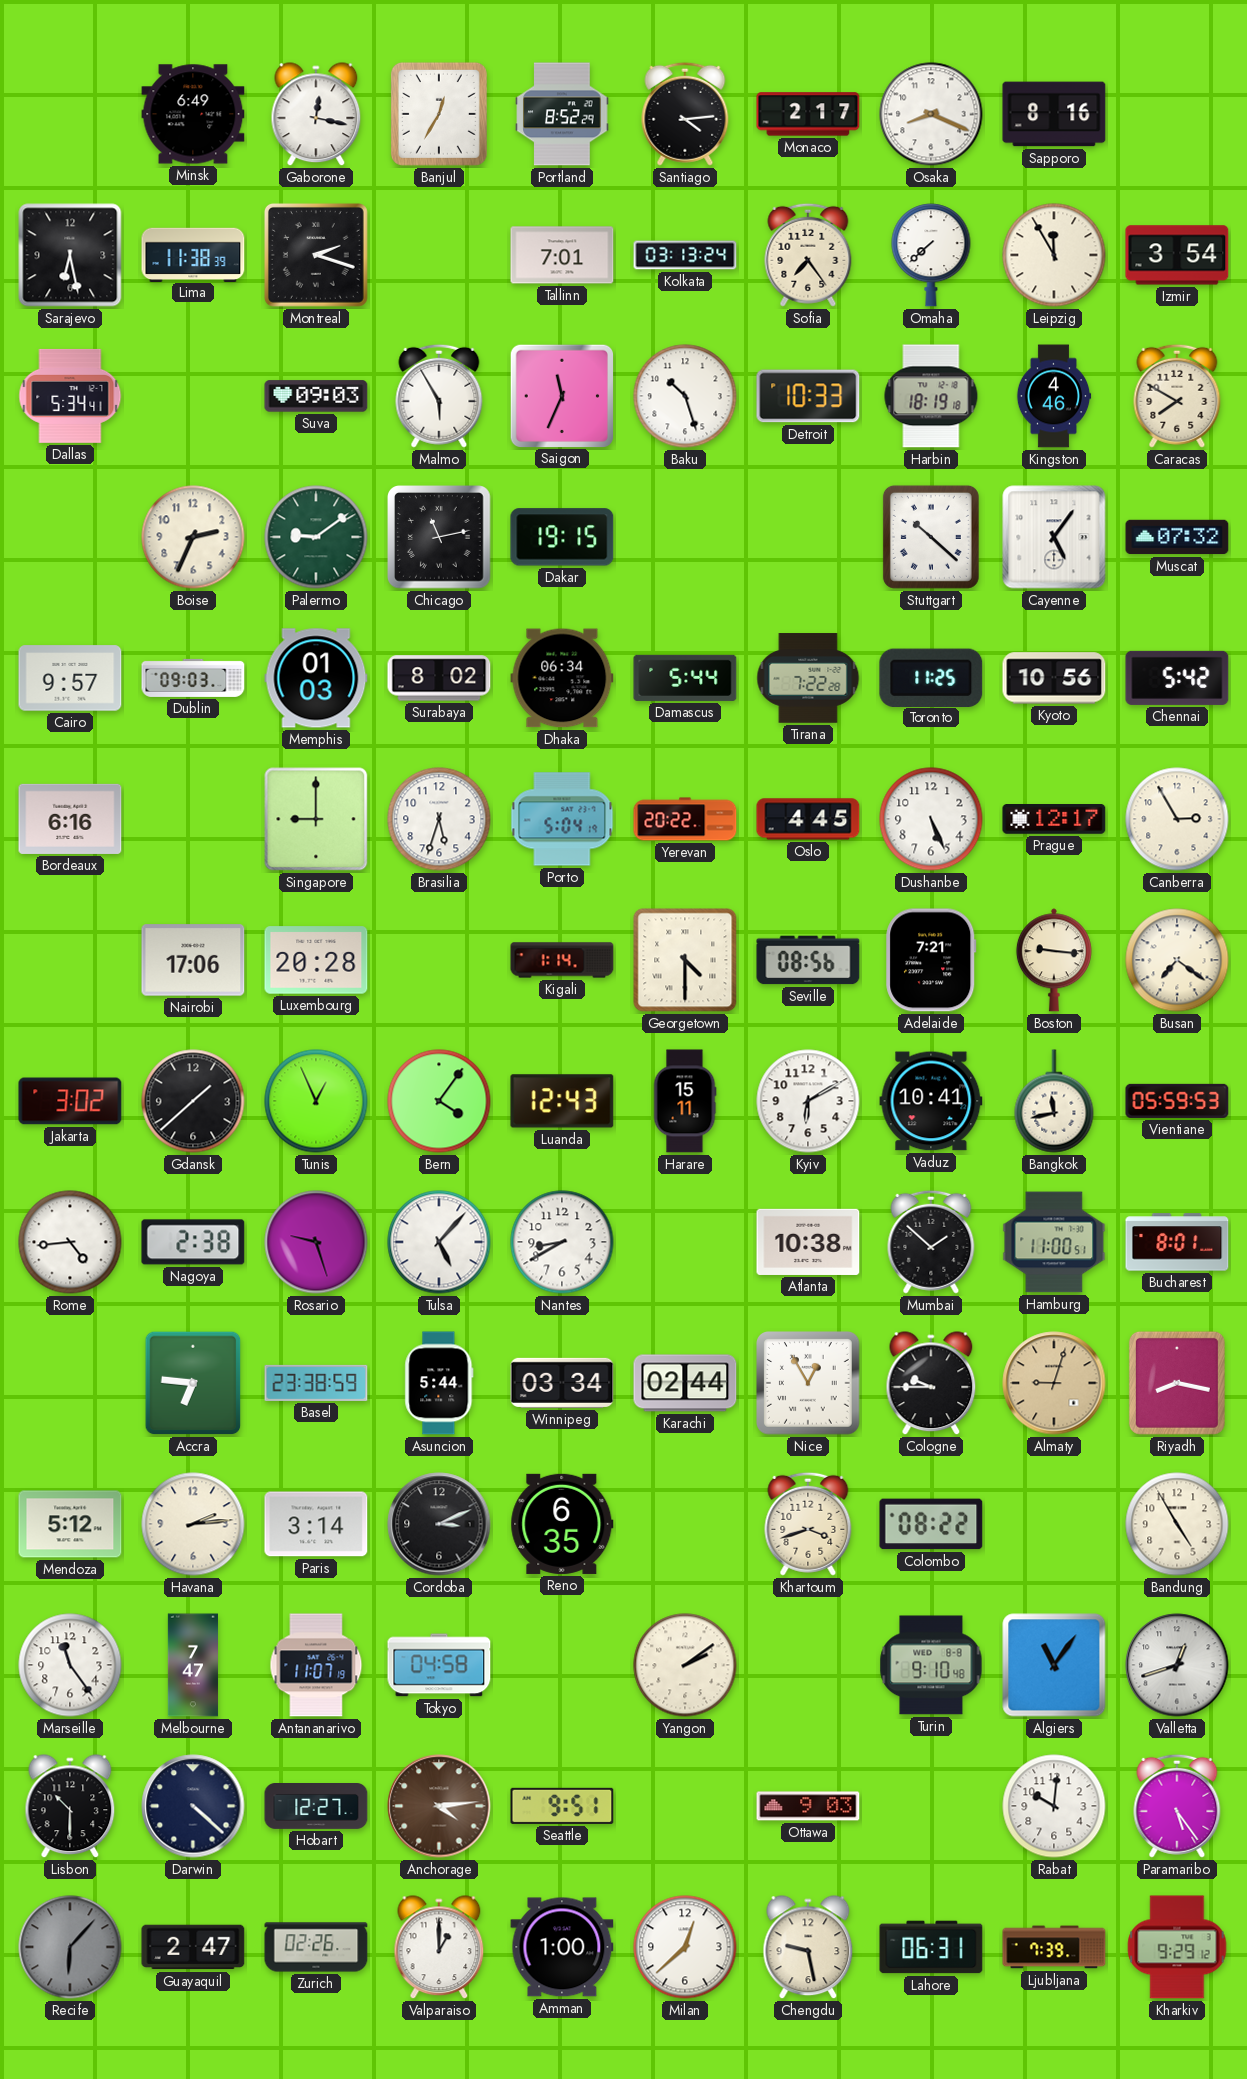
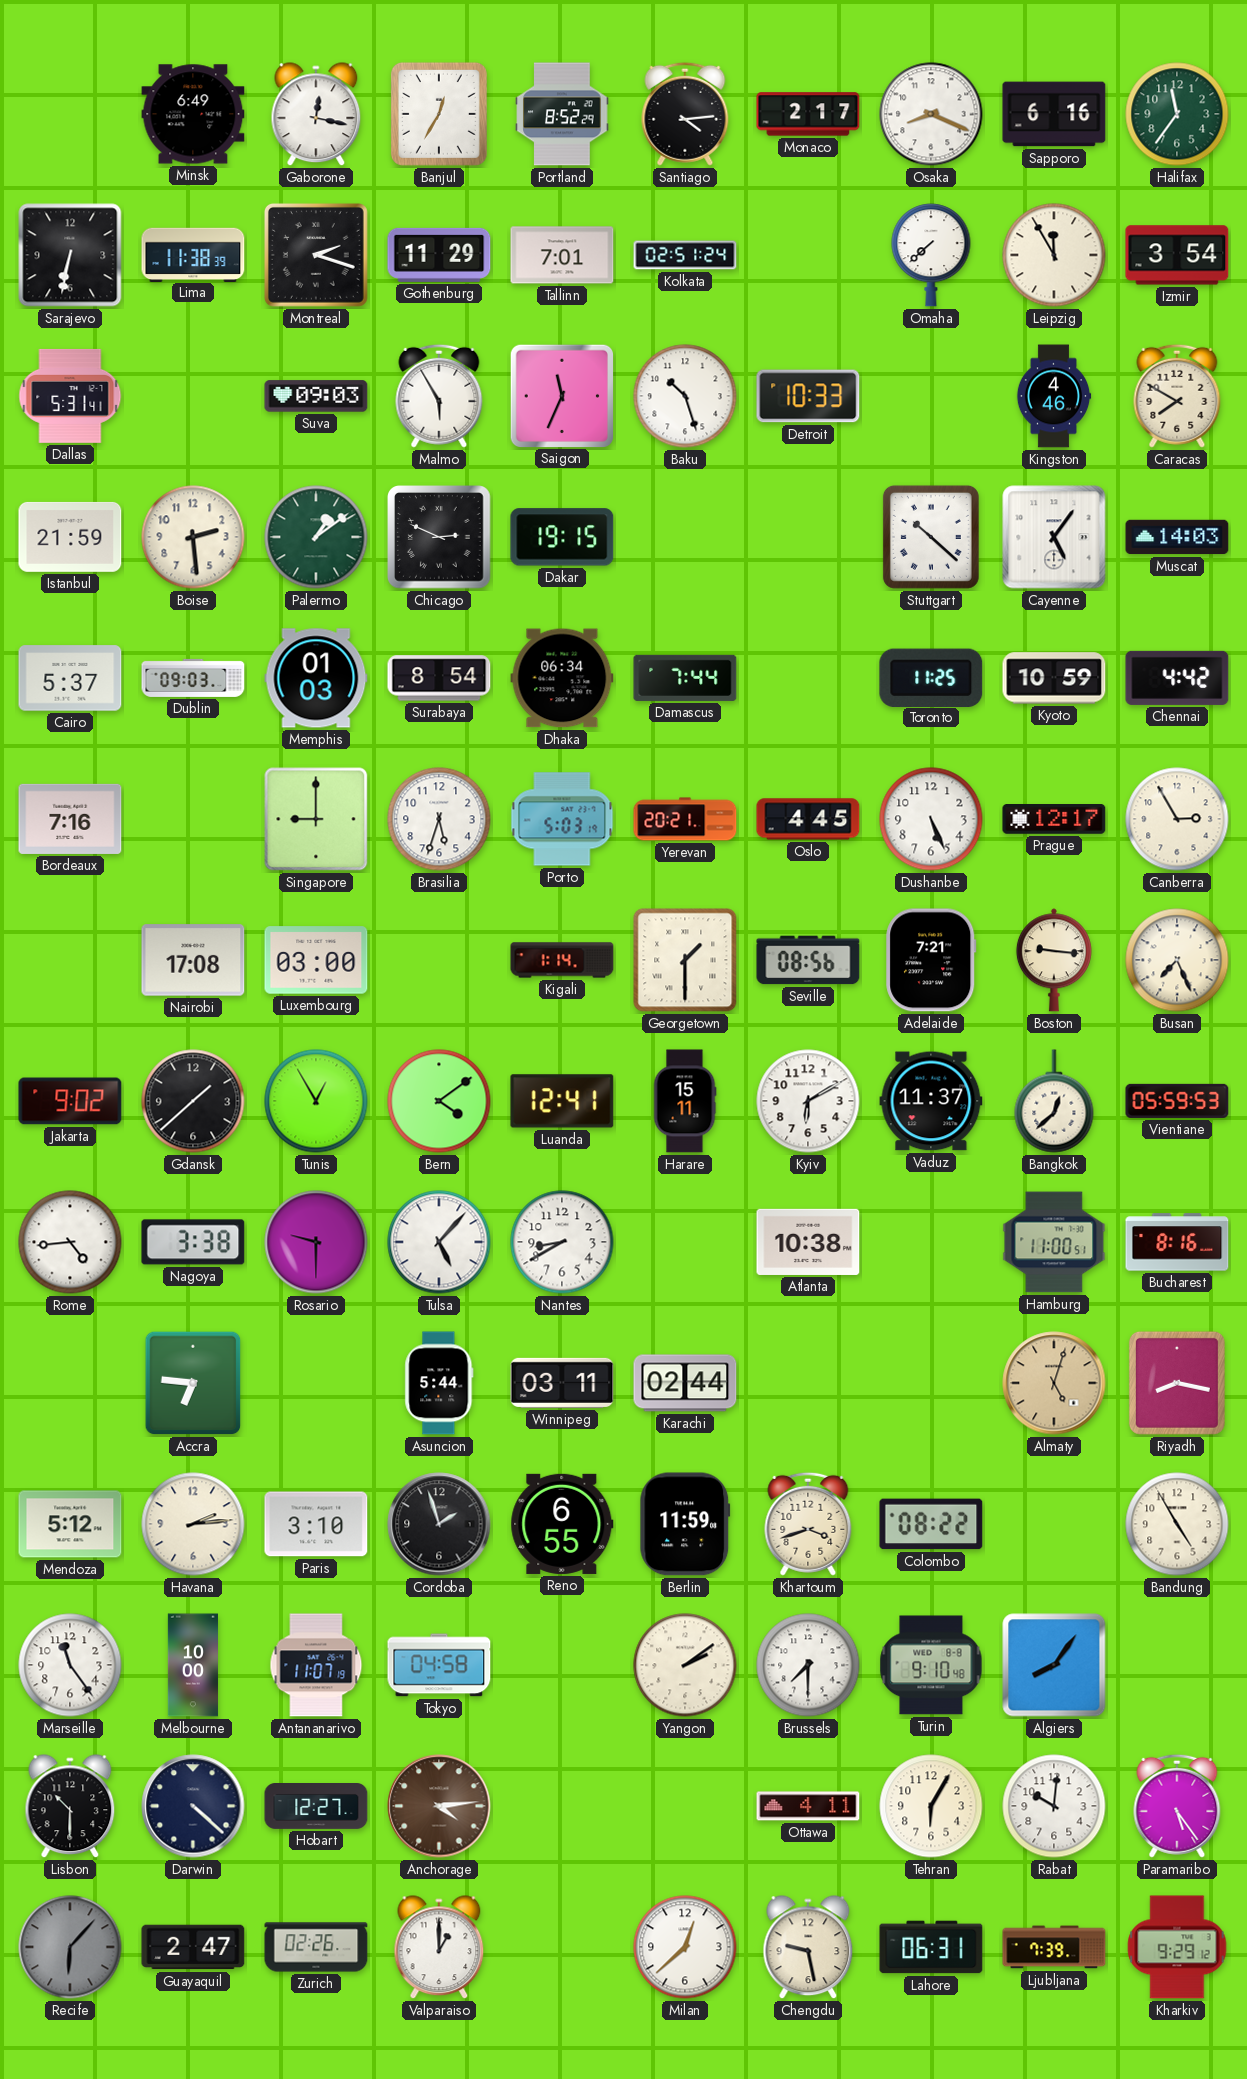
Sapporo: 8:16 -> 6:16 (1054, 114)
Halifax: none -> 11:36 (1177, 114)
Sarajevo: 6:28 -> 6:32 (70, 255)
Gothenburg: none -> 11:29 (439, 255)
Kolkata: 03:13 -> 02:51 (685, 255)
Sofia: 7:24 -> none (808, 255)
Dallas: 5:34 -> 5:31 (70, 396)
Harbin: 18:19 -> none (931, 396)
Istanbul: none -> 21:59 (70, 537)
Boise: 2:34 -> 2:29 (193, 537)
Palermo: 9:09 -> 1:09 (316, 537)
Chicago: 11:13 -> 2:49 (440, 538)
Muscat: 07:32 -> 14:03 (1177, 537)
Cairo: 9:57 -> 5:37 (70, 678)
Surabaya: 8:02 -> 8:54 (439, 678)
Damascus: 5:44 -> 7:44 (685, 678)
Tirana: 7:22 -> none (808, 678)
Kyoto: 10:56 -> 10:59 (1054, 678)
Chennai: 5:42 -> 4:42 (1177, 678)
Bordeaux: 6:16 -> 7:16 (70, 819)
Porto: 5:04 -> 5:03 (562, 819)
Yerevan: 20:22 -> 20:21 (685, 819)
Nairobi: 17:06 -> 17:08 (193, 960)
Luxembourg: 20:28 -> 03:00 (316, 960)
Georgetown: 4:30 -> 1:30 (685, 960)
Busan: 7:21 -> 7:26 (1177, 960)
Jakarta: 3:02 -> 9:02 (70, 1101)
Tunis: 12:56 -> 12:55 (316, 1101)
Bern: 4:06 -> 4:09 (439, 1101)
Luanda: 12:43 -> 12:41 (562, 1101)
Vaduz: 10:41 -> 11:37 (931, 1101)
Bangkok: 11:43 -> 12:38 (1054, 1101)
Nagoya: 2:38 -> 3:38 (193, 1242)
Rosario: 9:27 -> 9:30 (316, 1242)
Mumbai: 1:52 -> none (931, 1242)
Bucharest: 8:01 -> 8:16 (1177, 1242)
Basel: 23:38 -> none (316, 1383)
Winnipeg: 03:34 -> 03:11 (562, 1383)
Nice: 12:55 -> none (809, 1384)
Cologne: 9:45 -> none (931, 1384)
Almaty: 9:03 -> 5:03 (1054, 1383)
Paris: 3:14 -> 3:10 (316, 1524)
Cordoba: 3:11 -> 1:57 (439, 1524)
Reno: 6:35 -> 6:55 (562, 1524)
Berlin: none -> 11:59 (685, 1524)
Melbourne: 7:47 -> 10:00 (192, 1665)
Brussels: none -> 7:30 (808, 1665)
Algiers: 11:06 -> 8:06 (1054, 1665)
Valletta: 12:42 -> none (1177, 1665)
Seattle: 9:51 -> none (562, 1806)
Ottawa: 9:03 -> 4:11 (808, 1806)
Tehran: none -> 6:05 (931, 1806)
Amman: 1:00 -> none (562, 1947)
